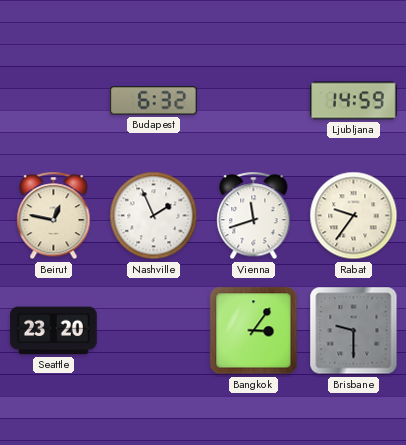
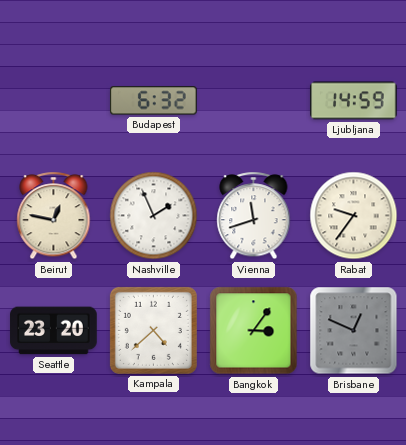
Kampala: none -> 4:38 (153, 330)
Brisbane: 9:30 -> 12:49 (354, 331)
